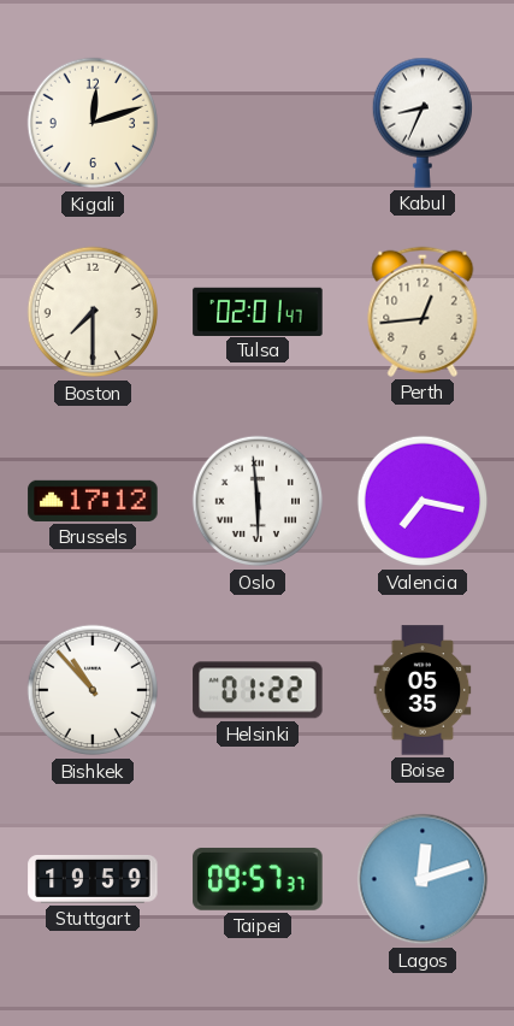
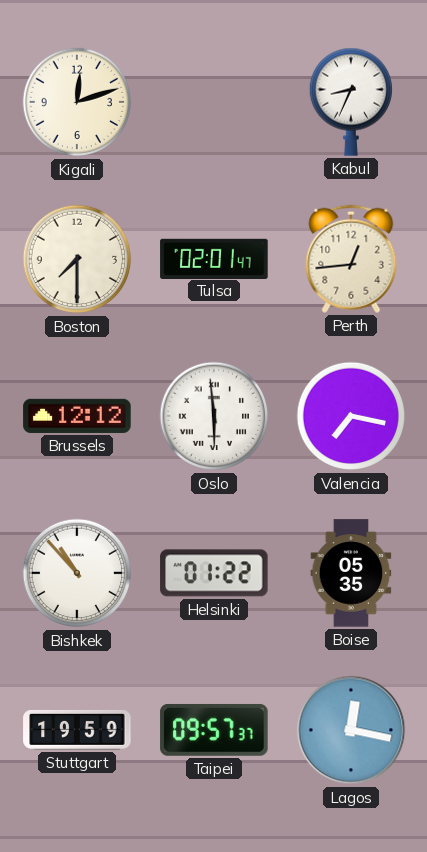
Brussels: 17:12 -> 12:12 (77, 416)
Lagos: 12:12 -> 12:17 (351, 730)
